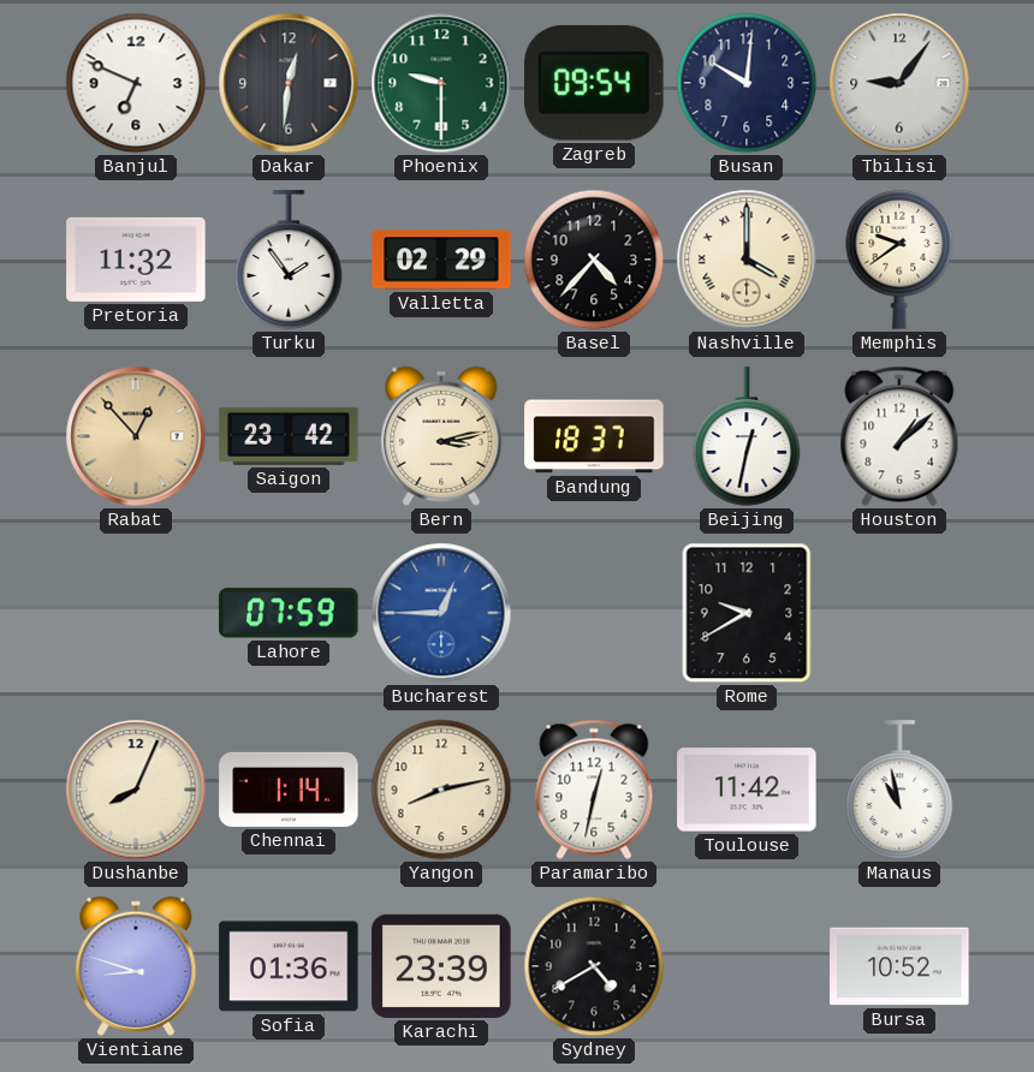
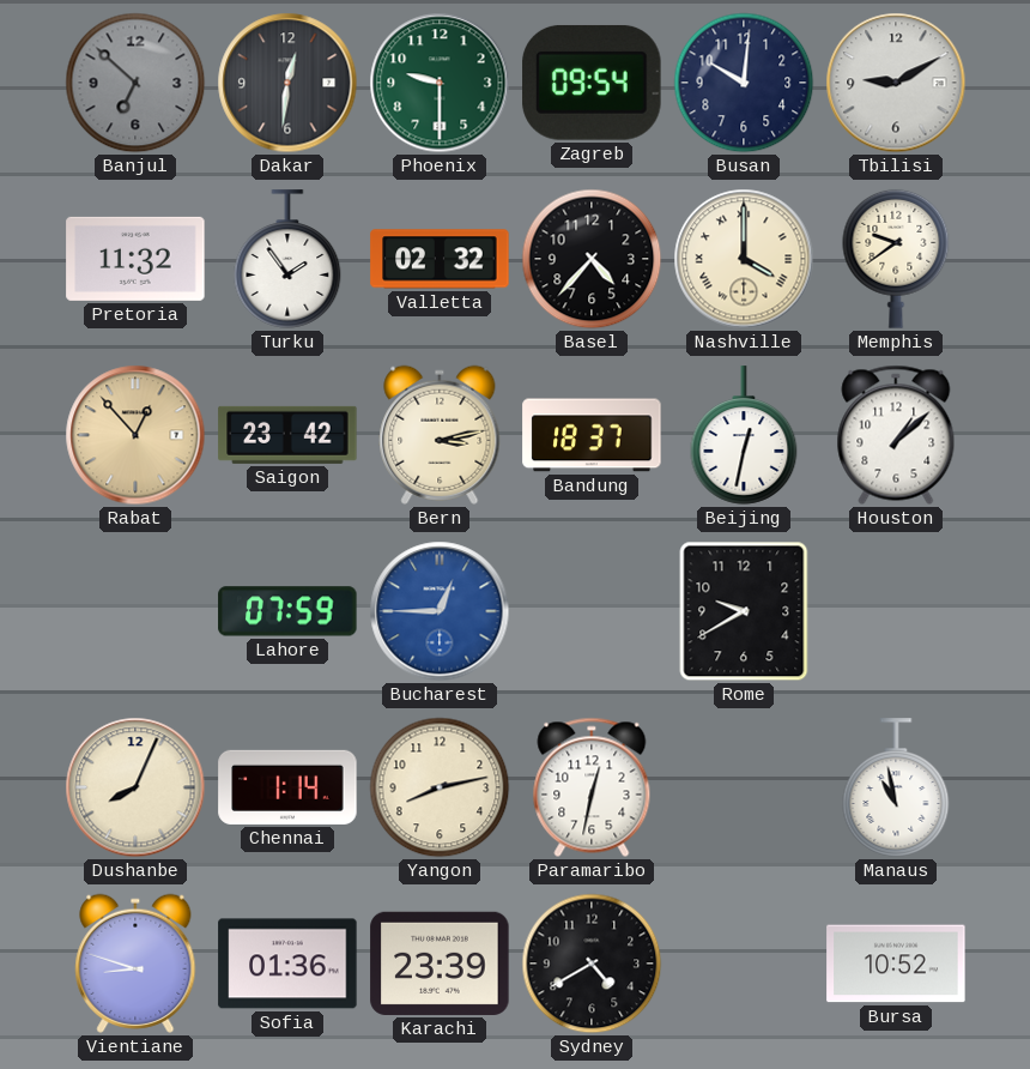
Banjul: 6:49 -> 6:52 (135, 83)
Banjul dial: white -> grey (135, 83)
Tbilisi: 9:06 -> 9:10 (896, 83)
Valletta: 02:29 -> 02:32 (440, 259)
Toulouse: 11:42 -> none (747, 790)
